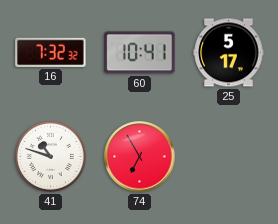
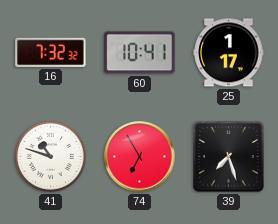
25: 5:17 -> 1:17 (229, 53)
39: none -> 7:27 (229, 157)
